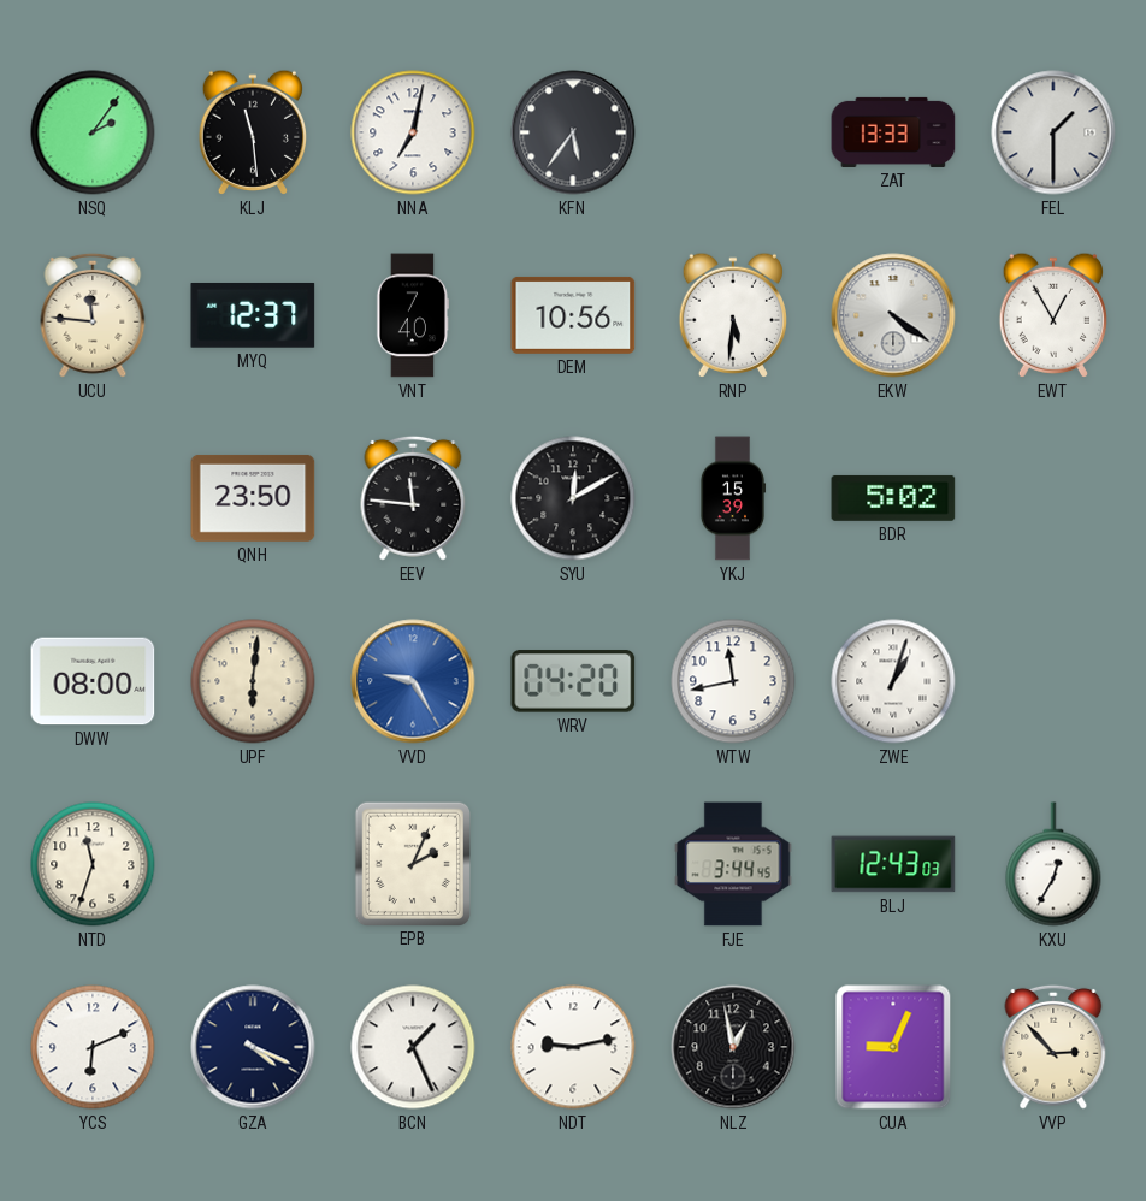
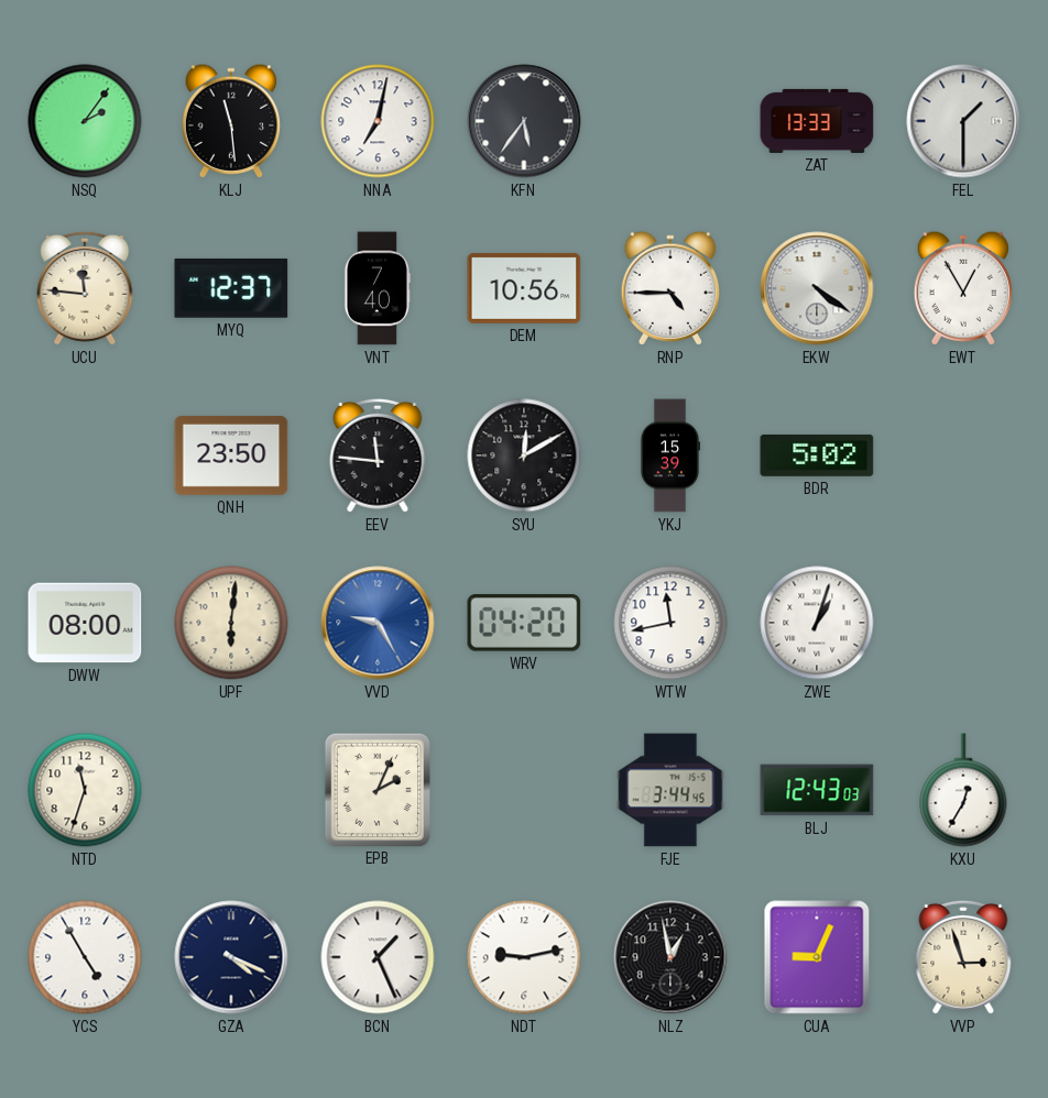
RNP: 5:31 -> 4:45 (669, 288)
YCS: 6:11 -> 4:55 (85, 957)
VVP: 2:53 -> 2:57 (963, 957)
